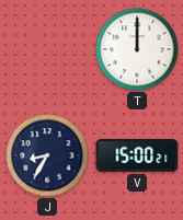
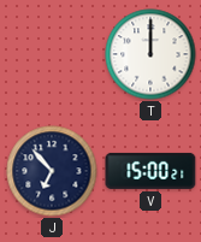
J: 8:35 -> 6:53 (52, 171)
